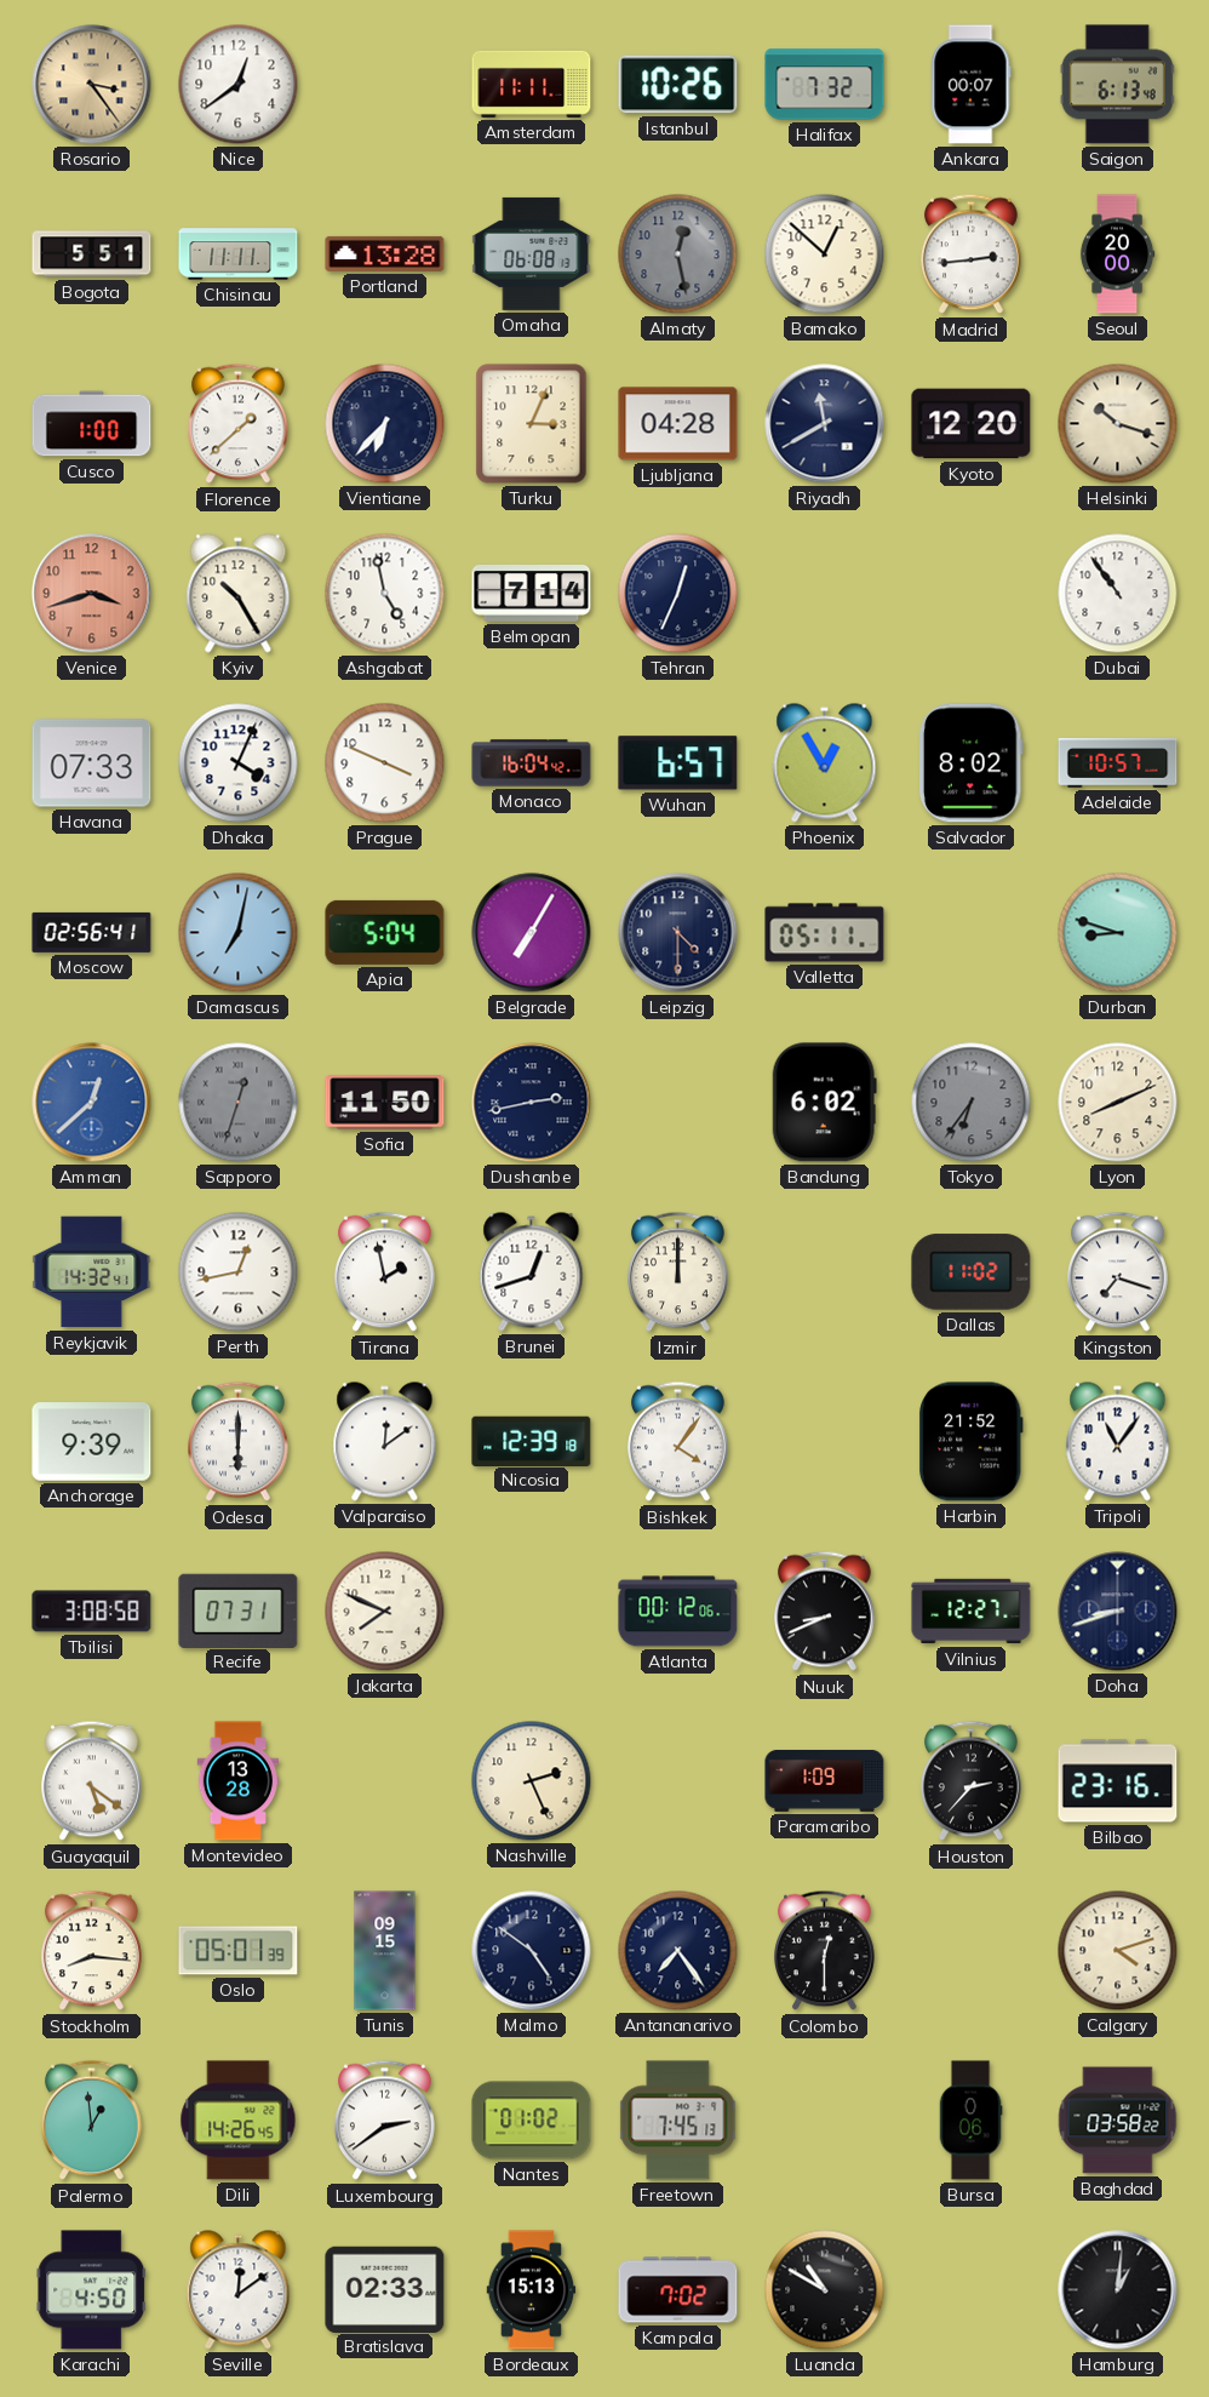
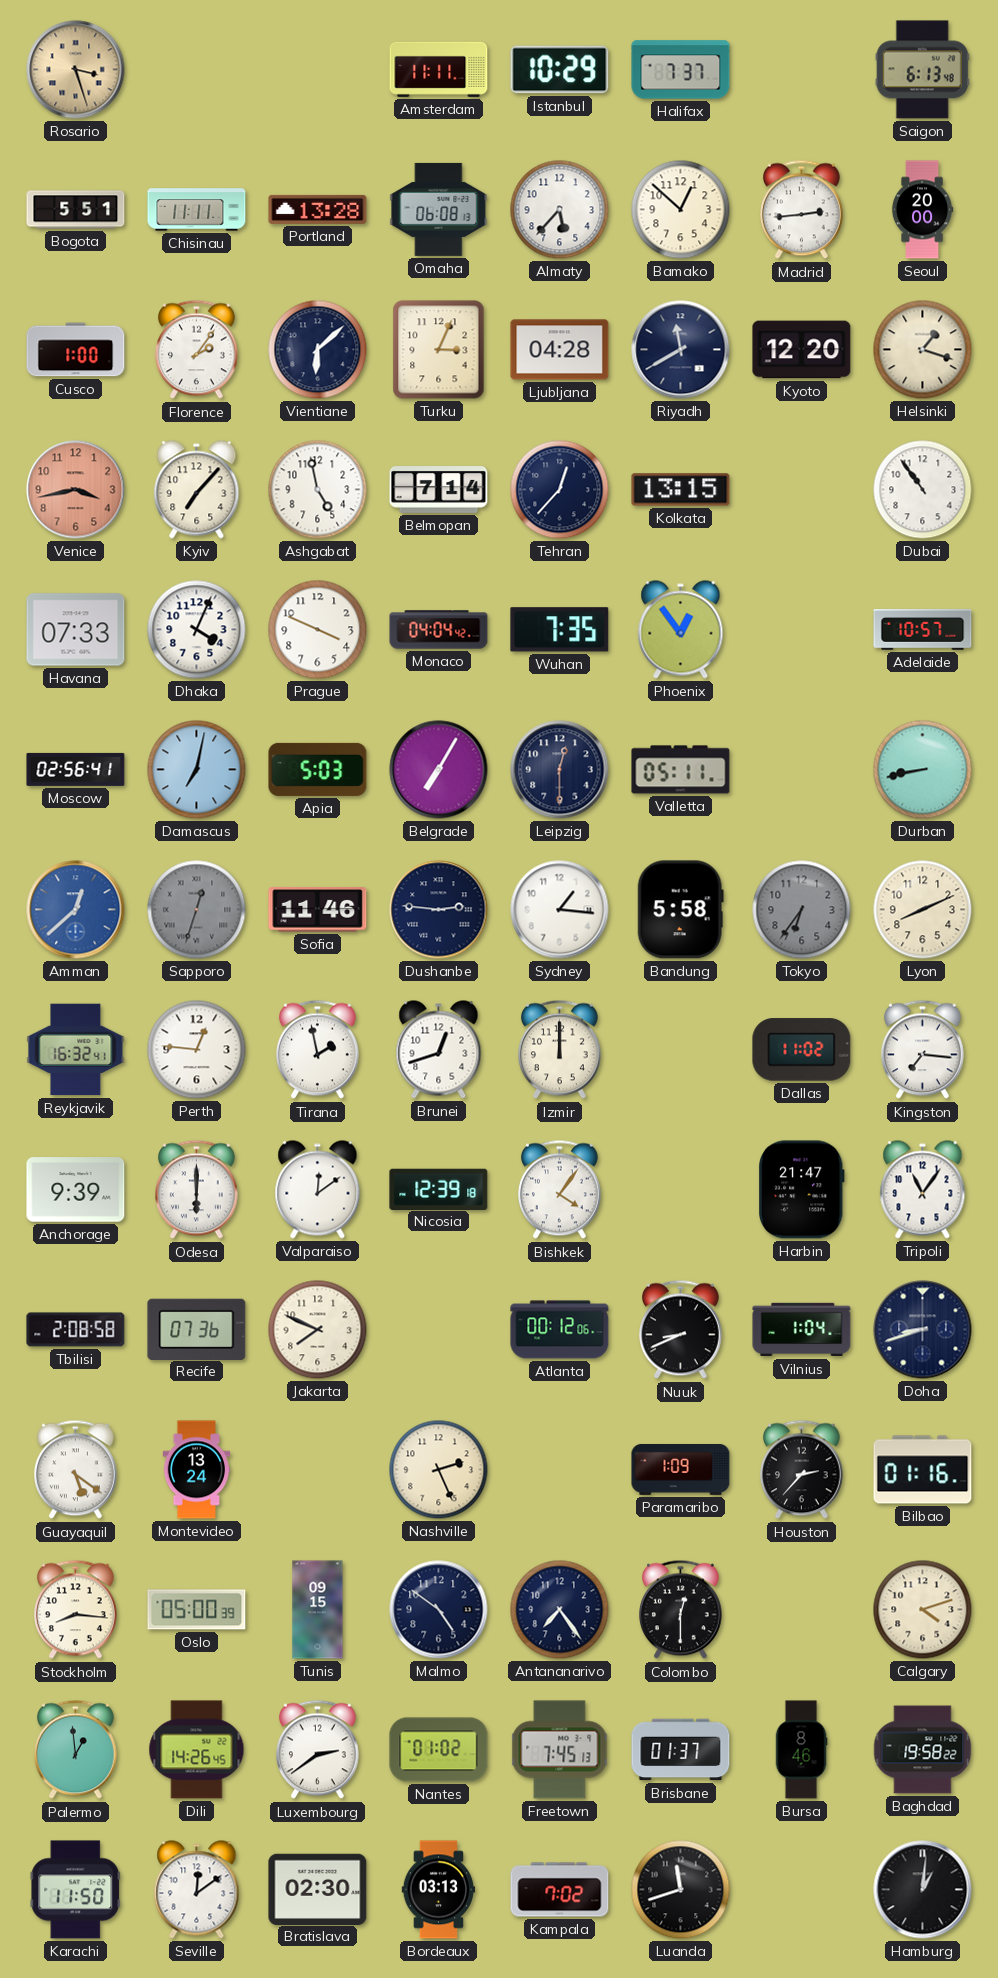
Rosario: 3:24 -> 3:27 (76, 70)
Nice: 12:39 -> none (239, 85)
Istanbul: 10:26 -> 10:29 (560, 70)
Halifax: 7:32 -> 7:37 (681, 70)
Ankara: 00:07 -> none (972, 85)
Almaty: 12:28 -> 5:37 (560, 210)
Almaty dial: grey -> white (560, 210)
Florence: 1:38 -> 2:06 (197, 350)
Vientiane: 6:37 -> 6:08 (318, 350)
Helsinki: 10:18 -> 1:18 (923, 350)
Venice: 3:42 -> 3:43 (76, 490)
Kyiv: 10:25 -> 7:07 (197, 490)
Tehran: 12:34 -> 12:37 (560, 490)
Kolkata: none -> 13:15 (681, 490)
Monaco: 16:04 -> 04:04 (439, 630)
Wuhan: 6:57 -> 7:35 (560, 630)
Phoenix: 12:55 -> 12:54 (681, 630)
Salvador: 8:02 -> none (970, 763)
Apia: 5:04 -> 5:03 (318, 769)
Leipzig: 4:30 -> 12:30 (560, 770)
Durban: 8:48 -> 8:43 (923, 770)
Sofia: 11:50 -> 11:46 (318, 910)
Dushanbe: 2:43 -> 2:46 (439, 910)
Sydney: none -> 1:16 (560, 910)
Bandung: 6:02 -> 5:58 (680, 910)
Reykjavik: 14:32 -> 16:32 (76, 1050)
Perth: 12:43 -> 12:46 (197, 1050)
Kingston: 7:18 -> 7:16 (923, 1050)
Harbin: 21:52 -> 21:47 (801, 1190)
Tbilisi: 3:08 -> 2:08 (76, 1330)
Recife: 07:31 -> 07:36 (197, 1329)
Vilnius: 12:27 -> 1:04 (802, 1330)
Montevideo: 13:28 -> 13:24 (197, 1470)
Bilbao: 23:16 -> 01:16 (923, 1470)
Oslo: 05:01 -> 05:00 (197, 1610)
Brisbane: none -> 01:37 (681, 1750)
Bursa: 0:06 -> 8:46 (801, 1750)
Baghdad: 03:58 -> 19:58 (923, 1750)
Karachi: 4:50 -> 11:50 (76, 1890)
Bratislava: 02:33 -> 02:30 (318, 1889)
Bordeaux: 15:13 -> 03:13 (439, 1890)
Luanda: 10:50 -> 11:42 (681, 1890)
